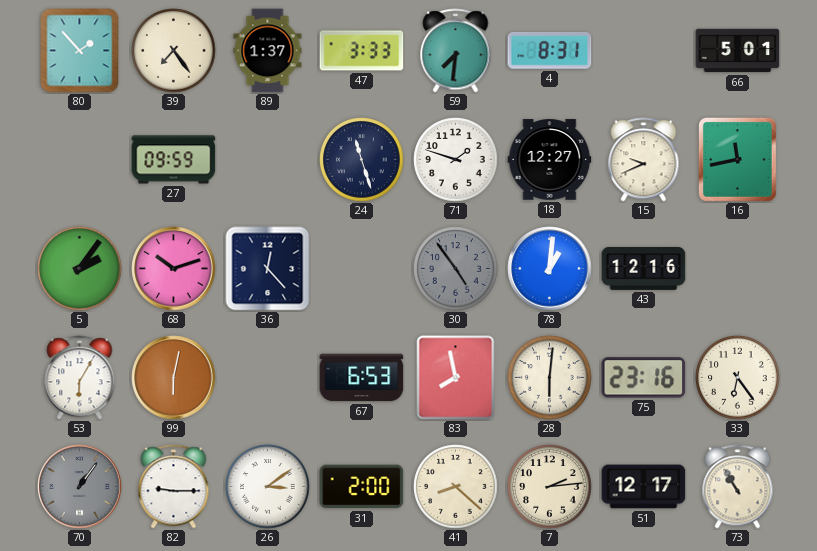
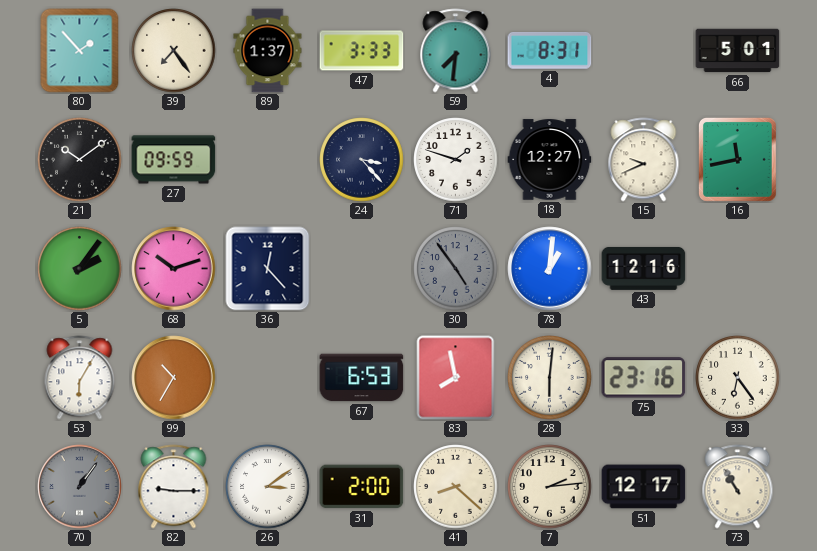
21: none -> 10:09 (80, 160)
24: 11:27 -> 3:23 (362, 160)
99: 6:02 -> 10:35 (174, 378)
